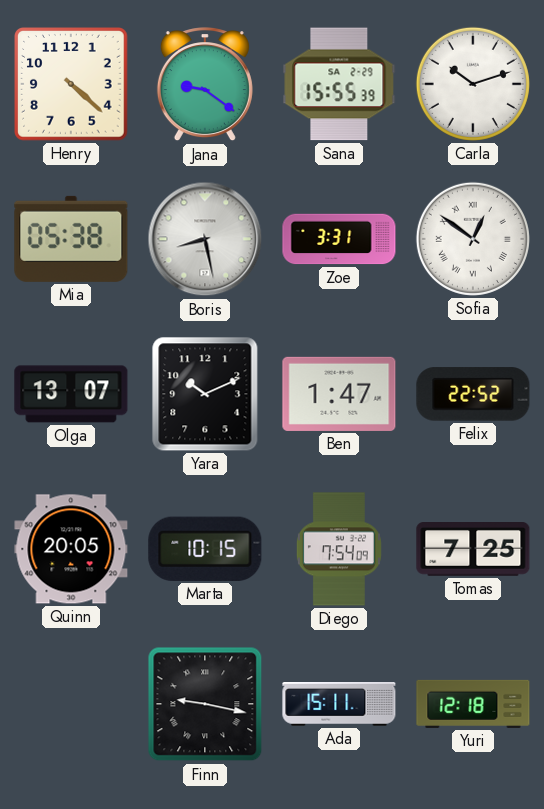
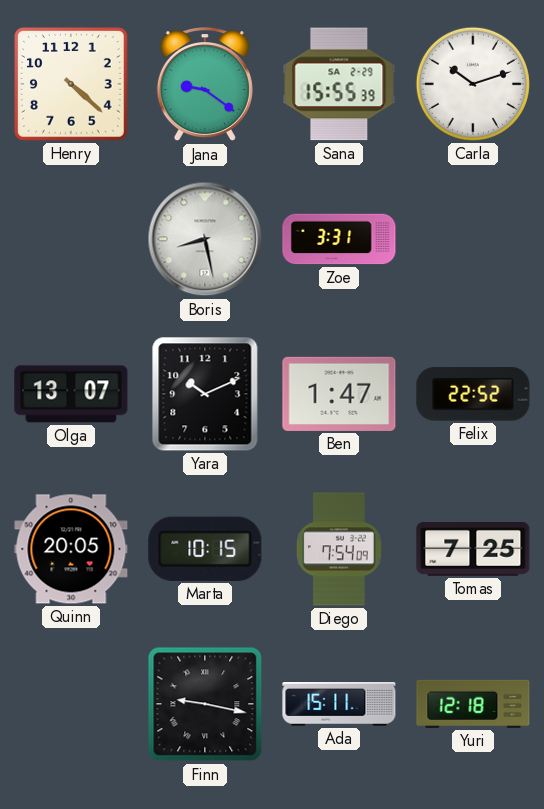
Mia: 05:38 -> none (71, 239)
Sofia: 12:51 -> none (473, 239)
